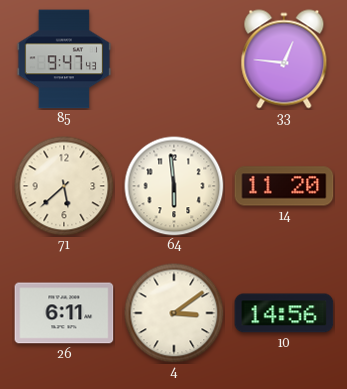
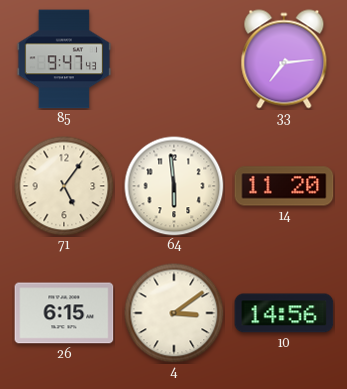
33: 12:46 -> 7:14 (284, 59)
71: 5:38 -> 5:06 (64, 186)
26: 6:11 -> 6:15 (64, 313)
